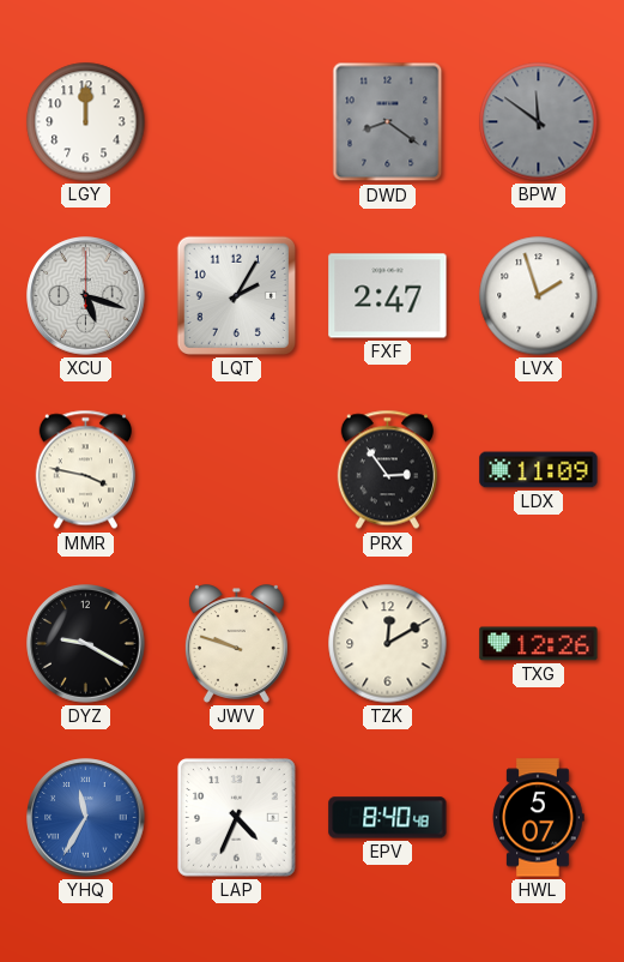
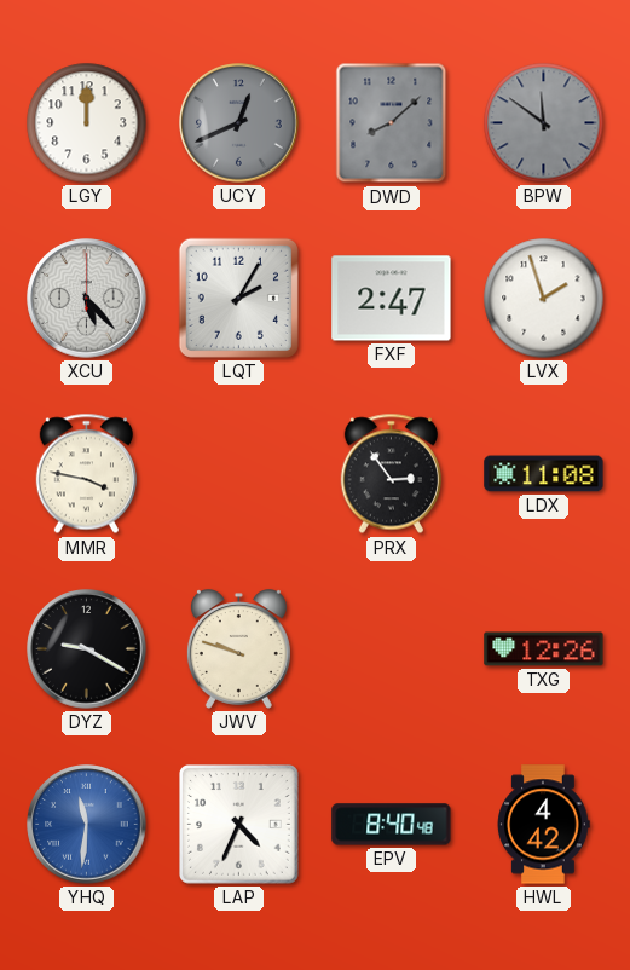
UCY: none -> 12:41 (239, 123)
DWD: 8:21 -> 8:08 (392, 123)
XCU: 5:18 -> 5:23 (87, 299)
LDX: 11:09 -> 11:08 (544, 474)
TZK: 12:10 -> none (388, 644)
YHQ: 11:35 -> 11:31 (87, 825)
HWL: 5:07 -> 4:42 (543, 825)
